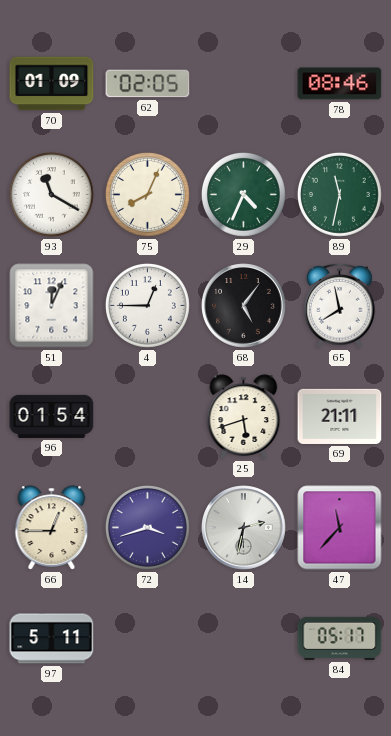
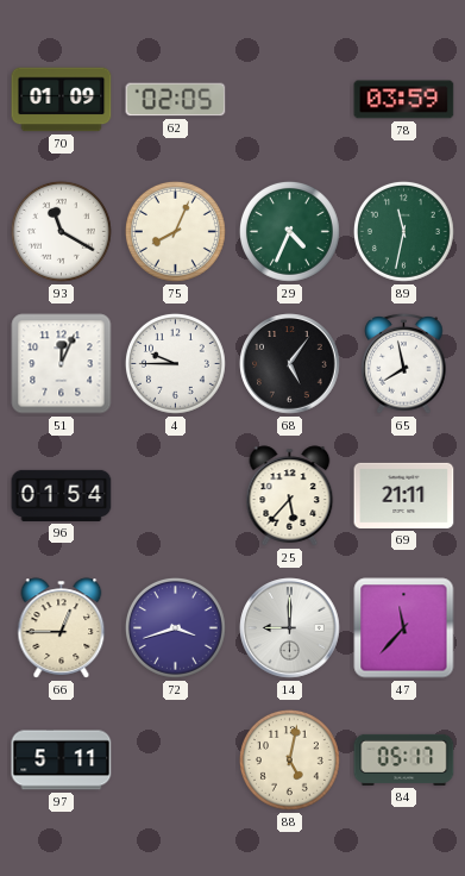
78: 08:46 -> 03:59 (404, 100)
4: 12:45 -> 9:45 (175, 363)
25: 5:42 -> 5:37 (290, 496)
14: 2:32 -> 9:00 (290, 628)
88: none -> 5:02 (289, 759)
